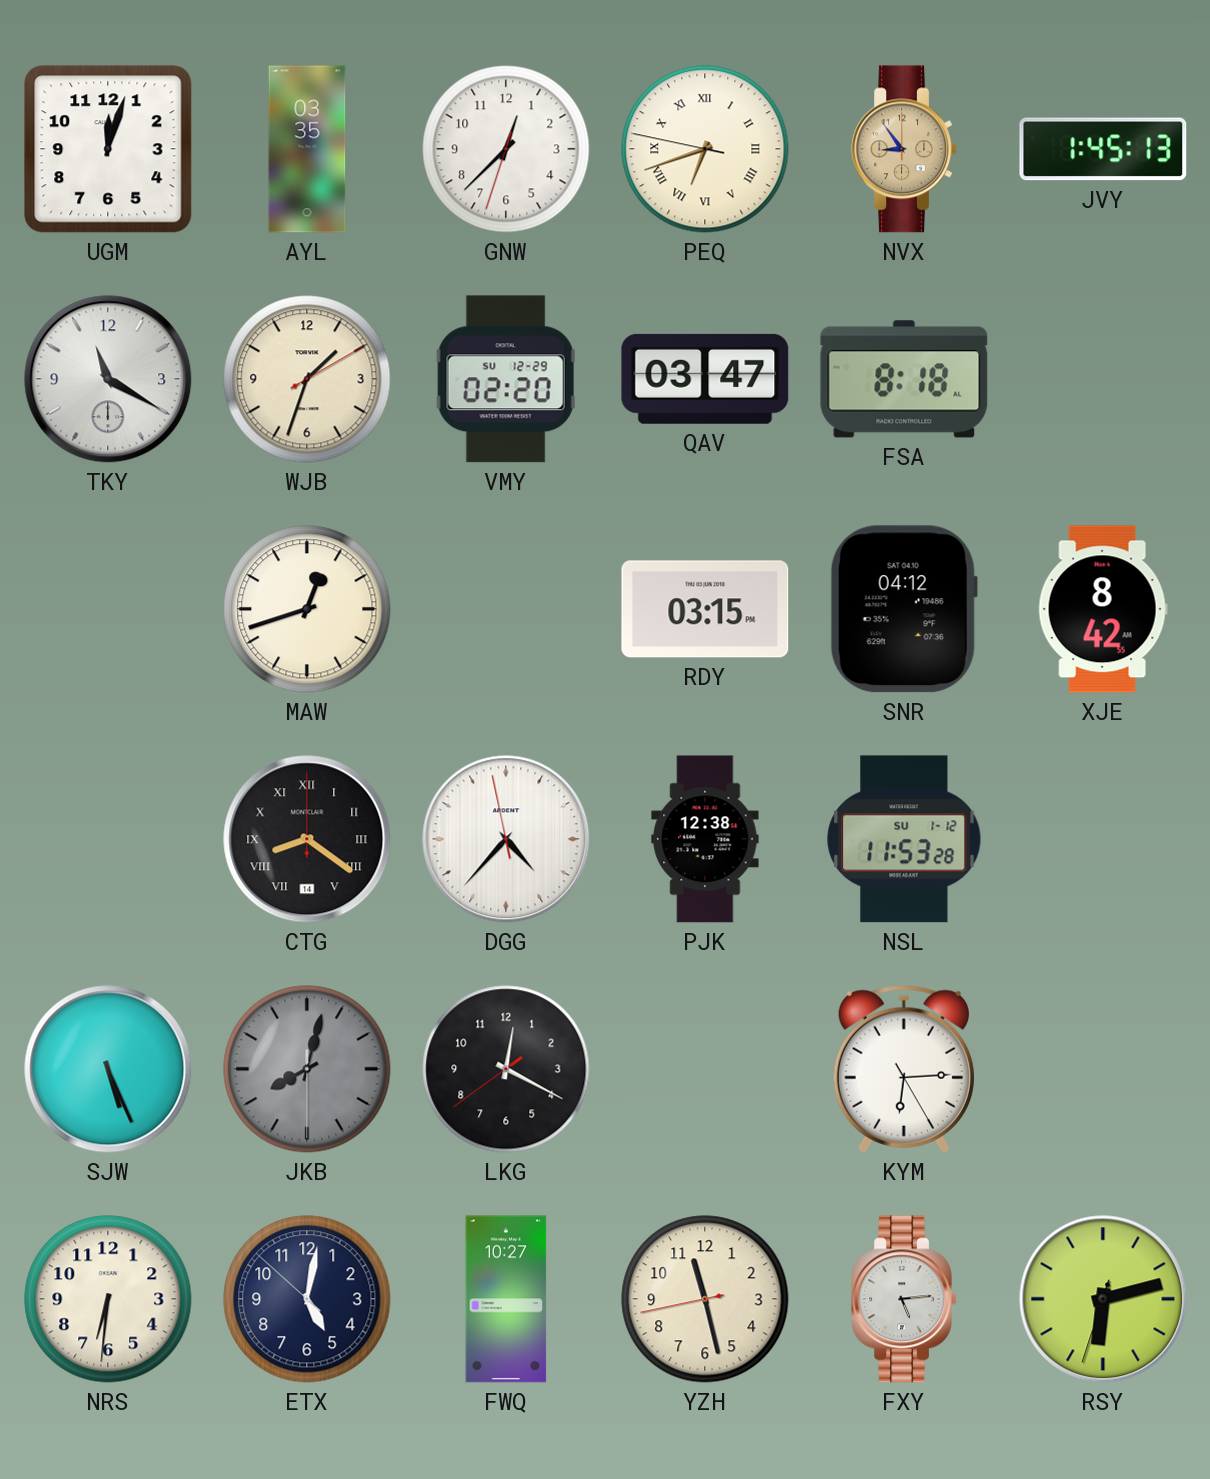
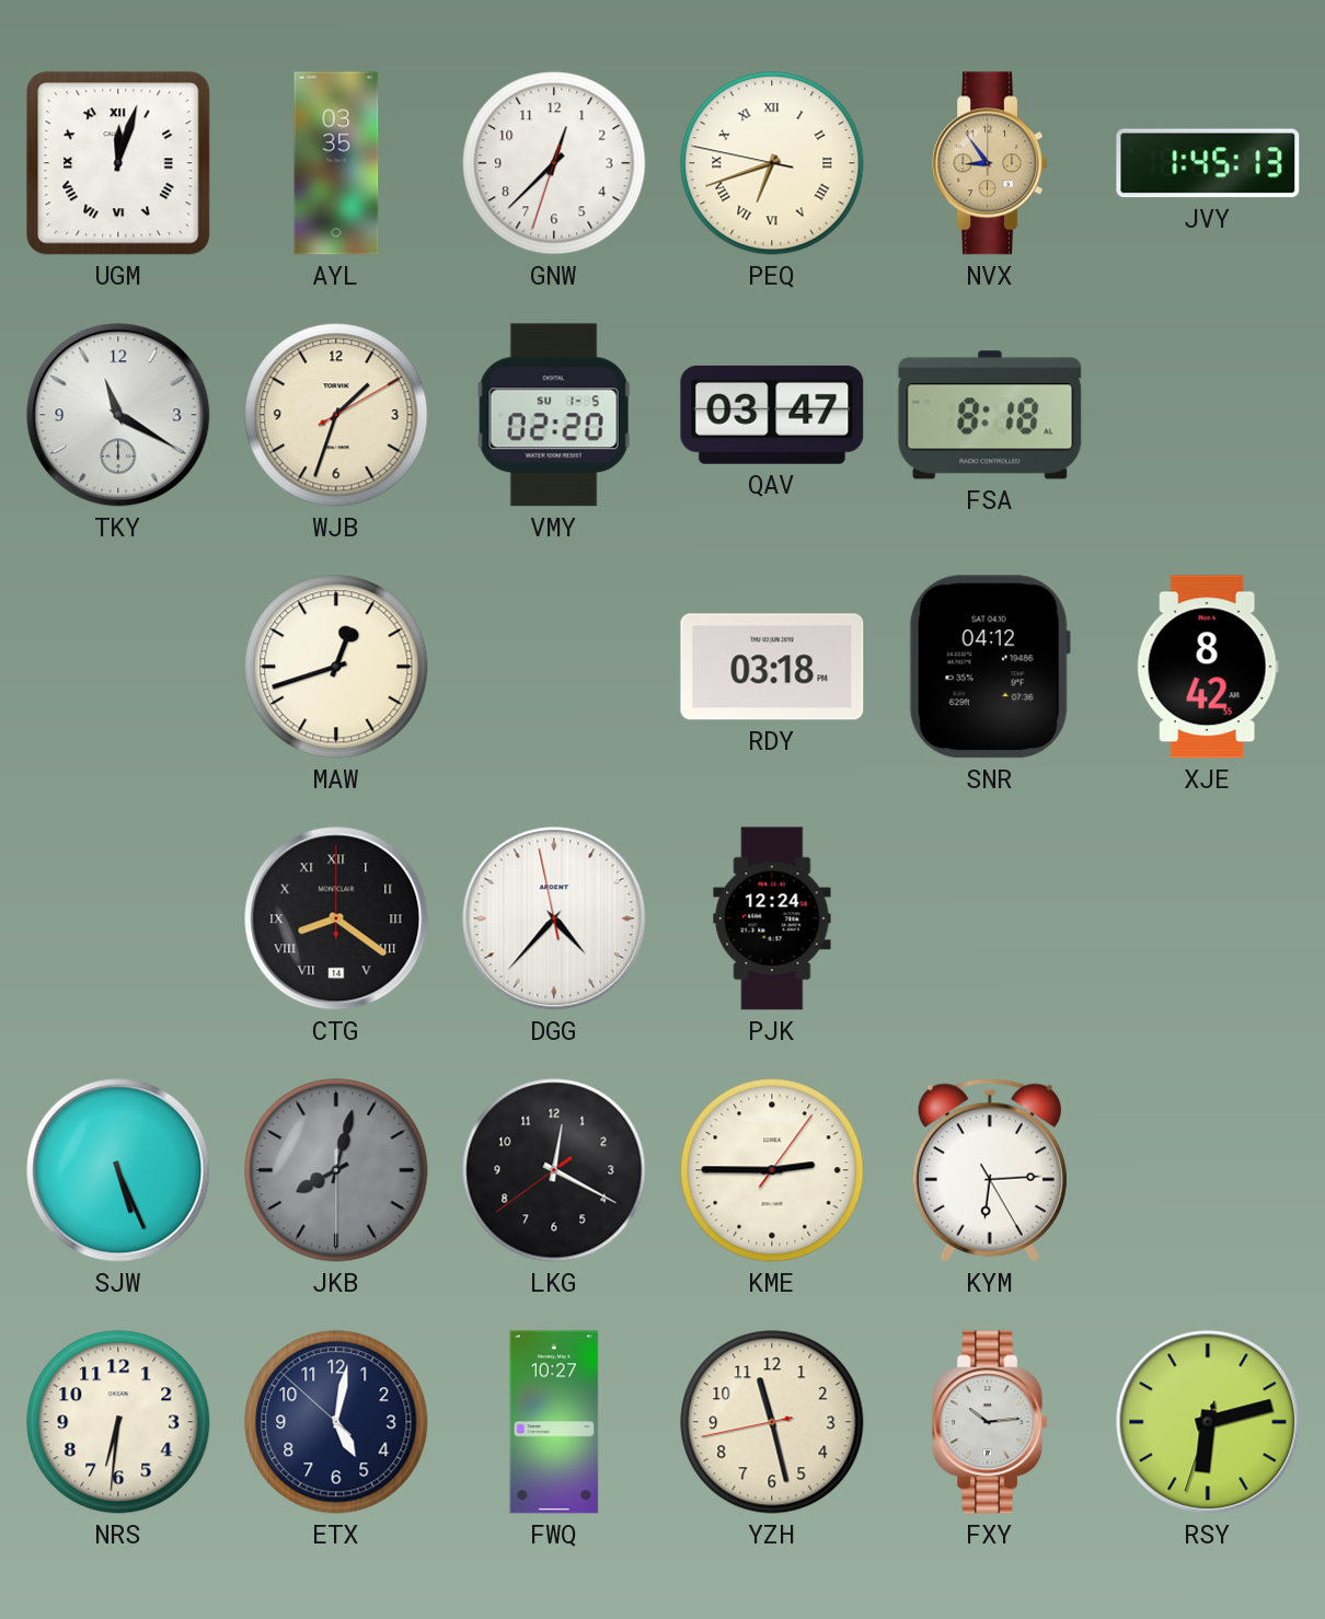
UGM numerals: Arabic -> Roman (118, 163)
VMY date: SU 12-29 -> SU 1-5 (554, 415)
RDY: 03:15 -> 03:18 (772, 667)
PJK: 12:38 -> 12:24 (772, 918)
NSL: 11:53 -> none (904, 839)
KME: none -> 2:45 (772, 1170)
FXY: 5:14 -> 10:14 (990, 1422)
